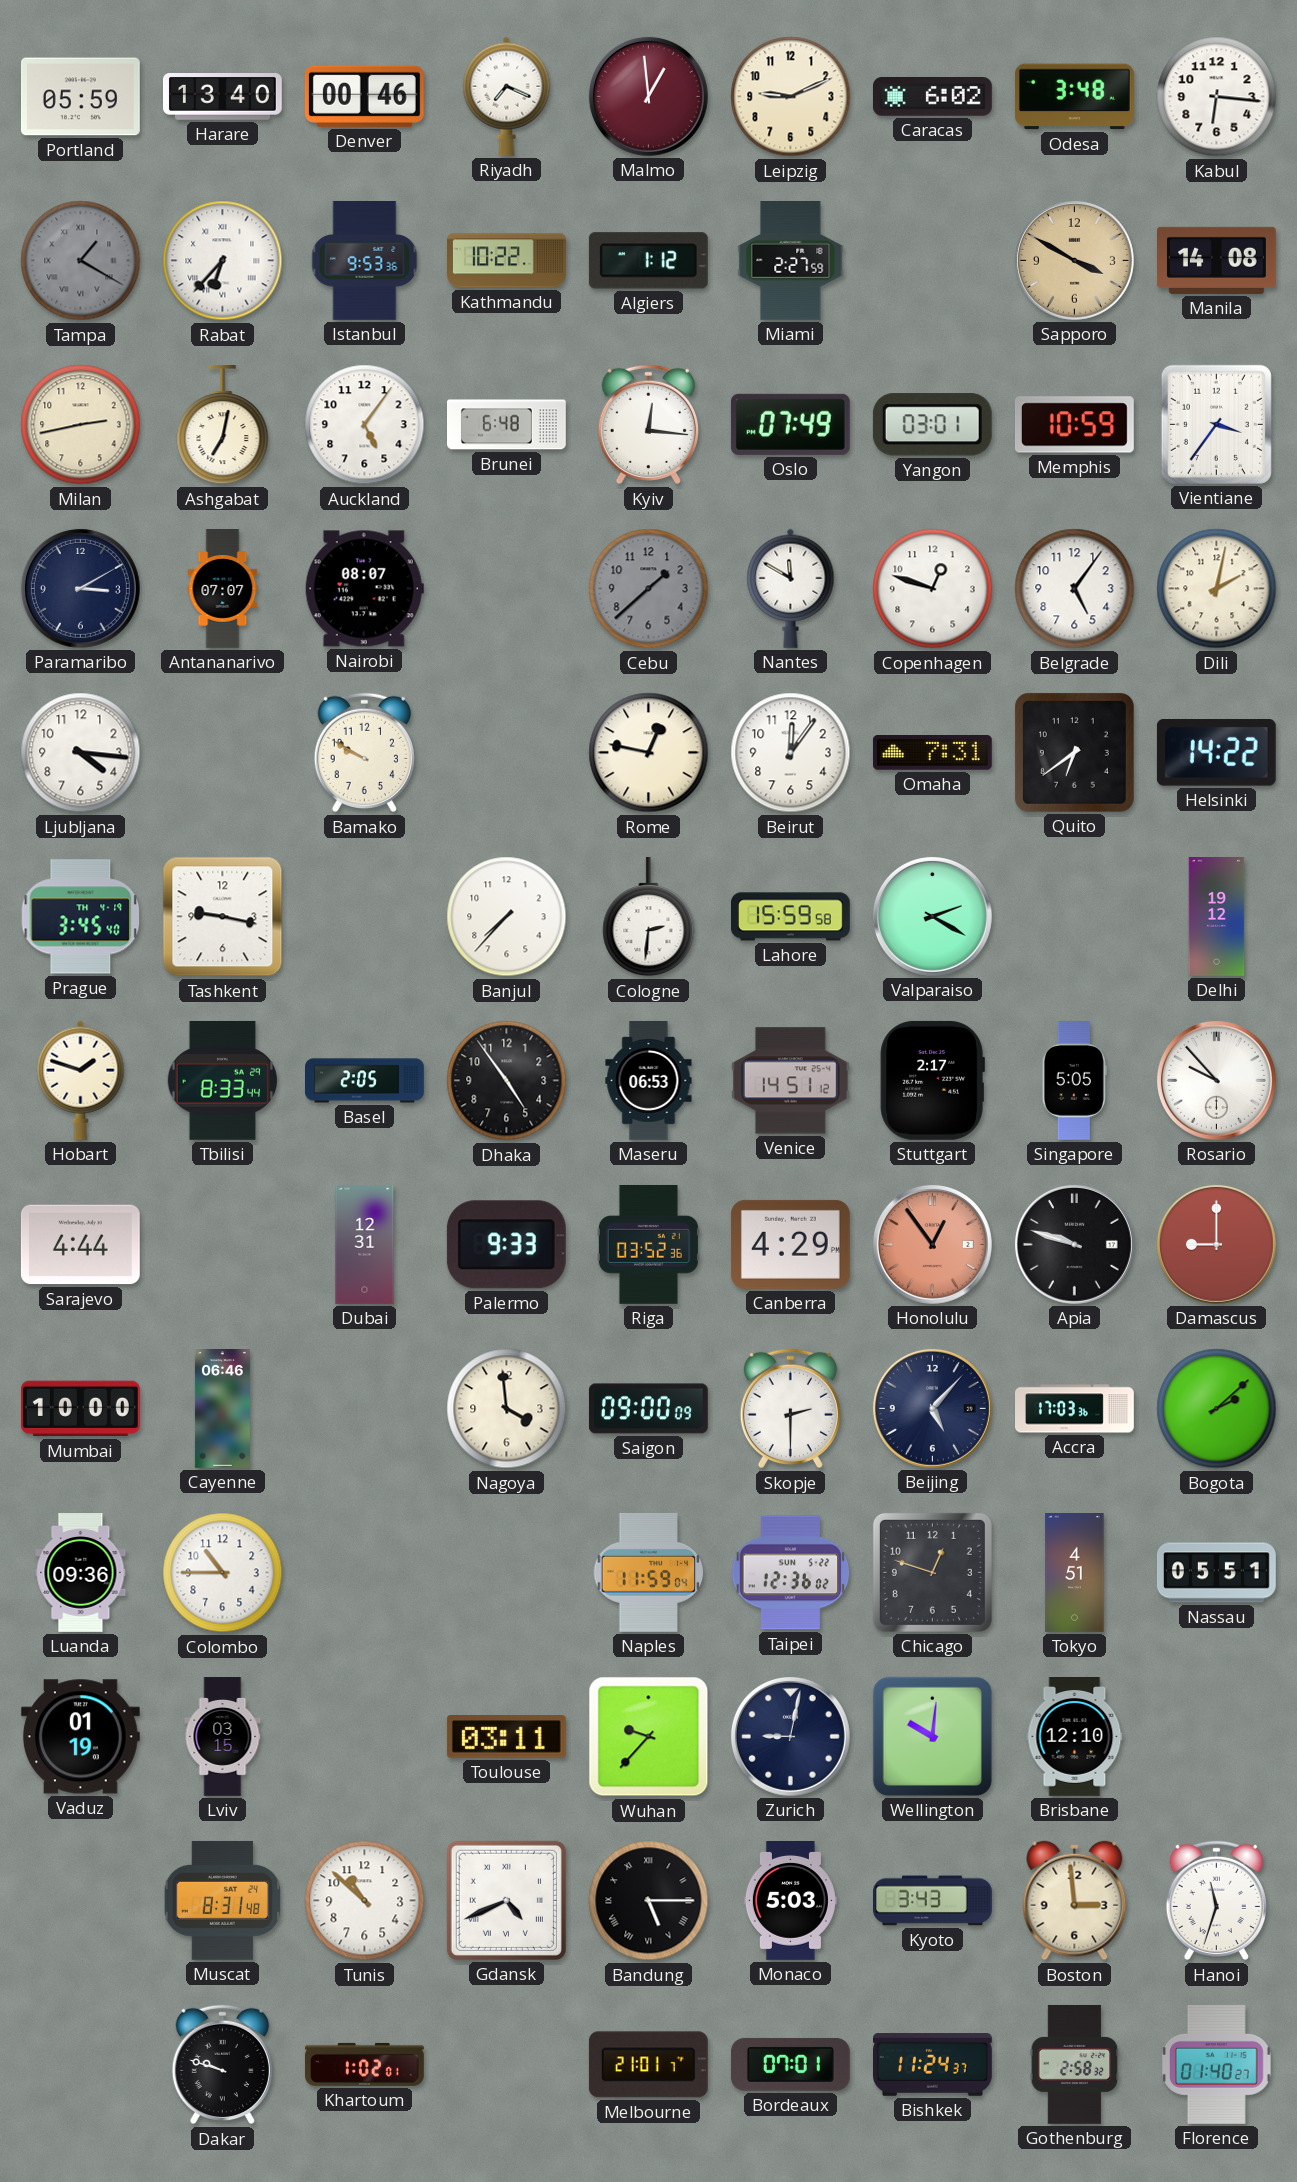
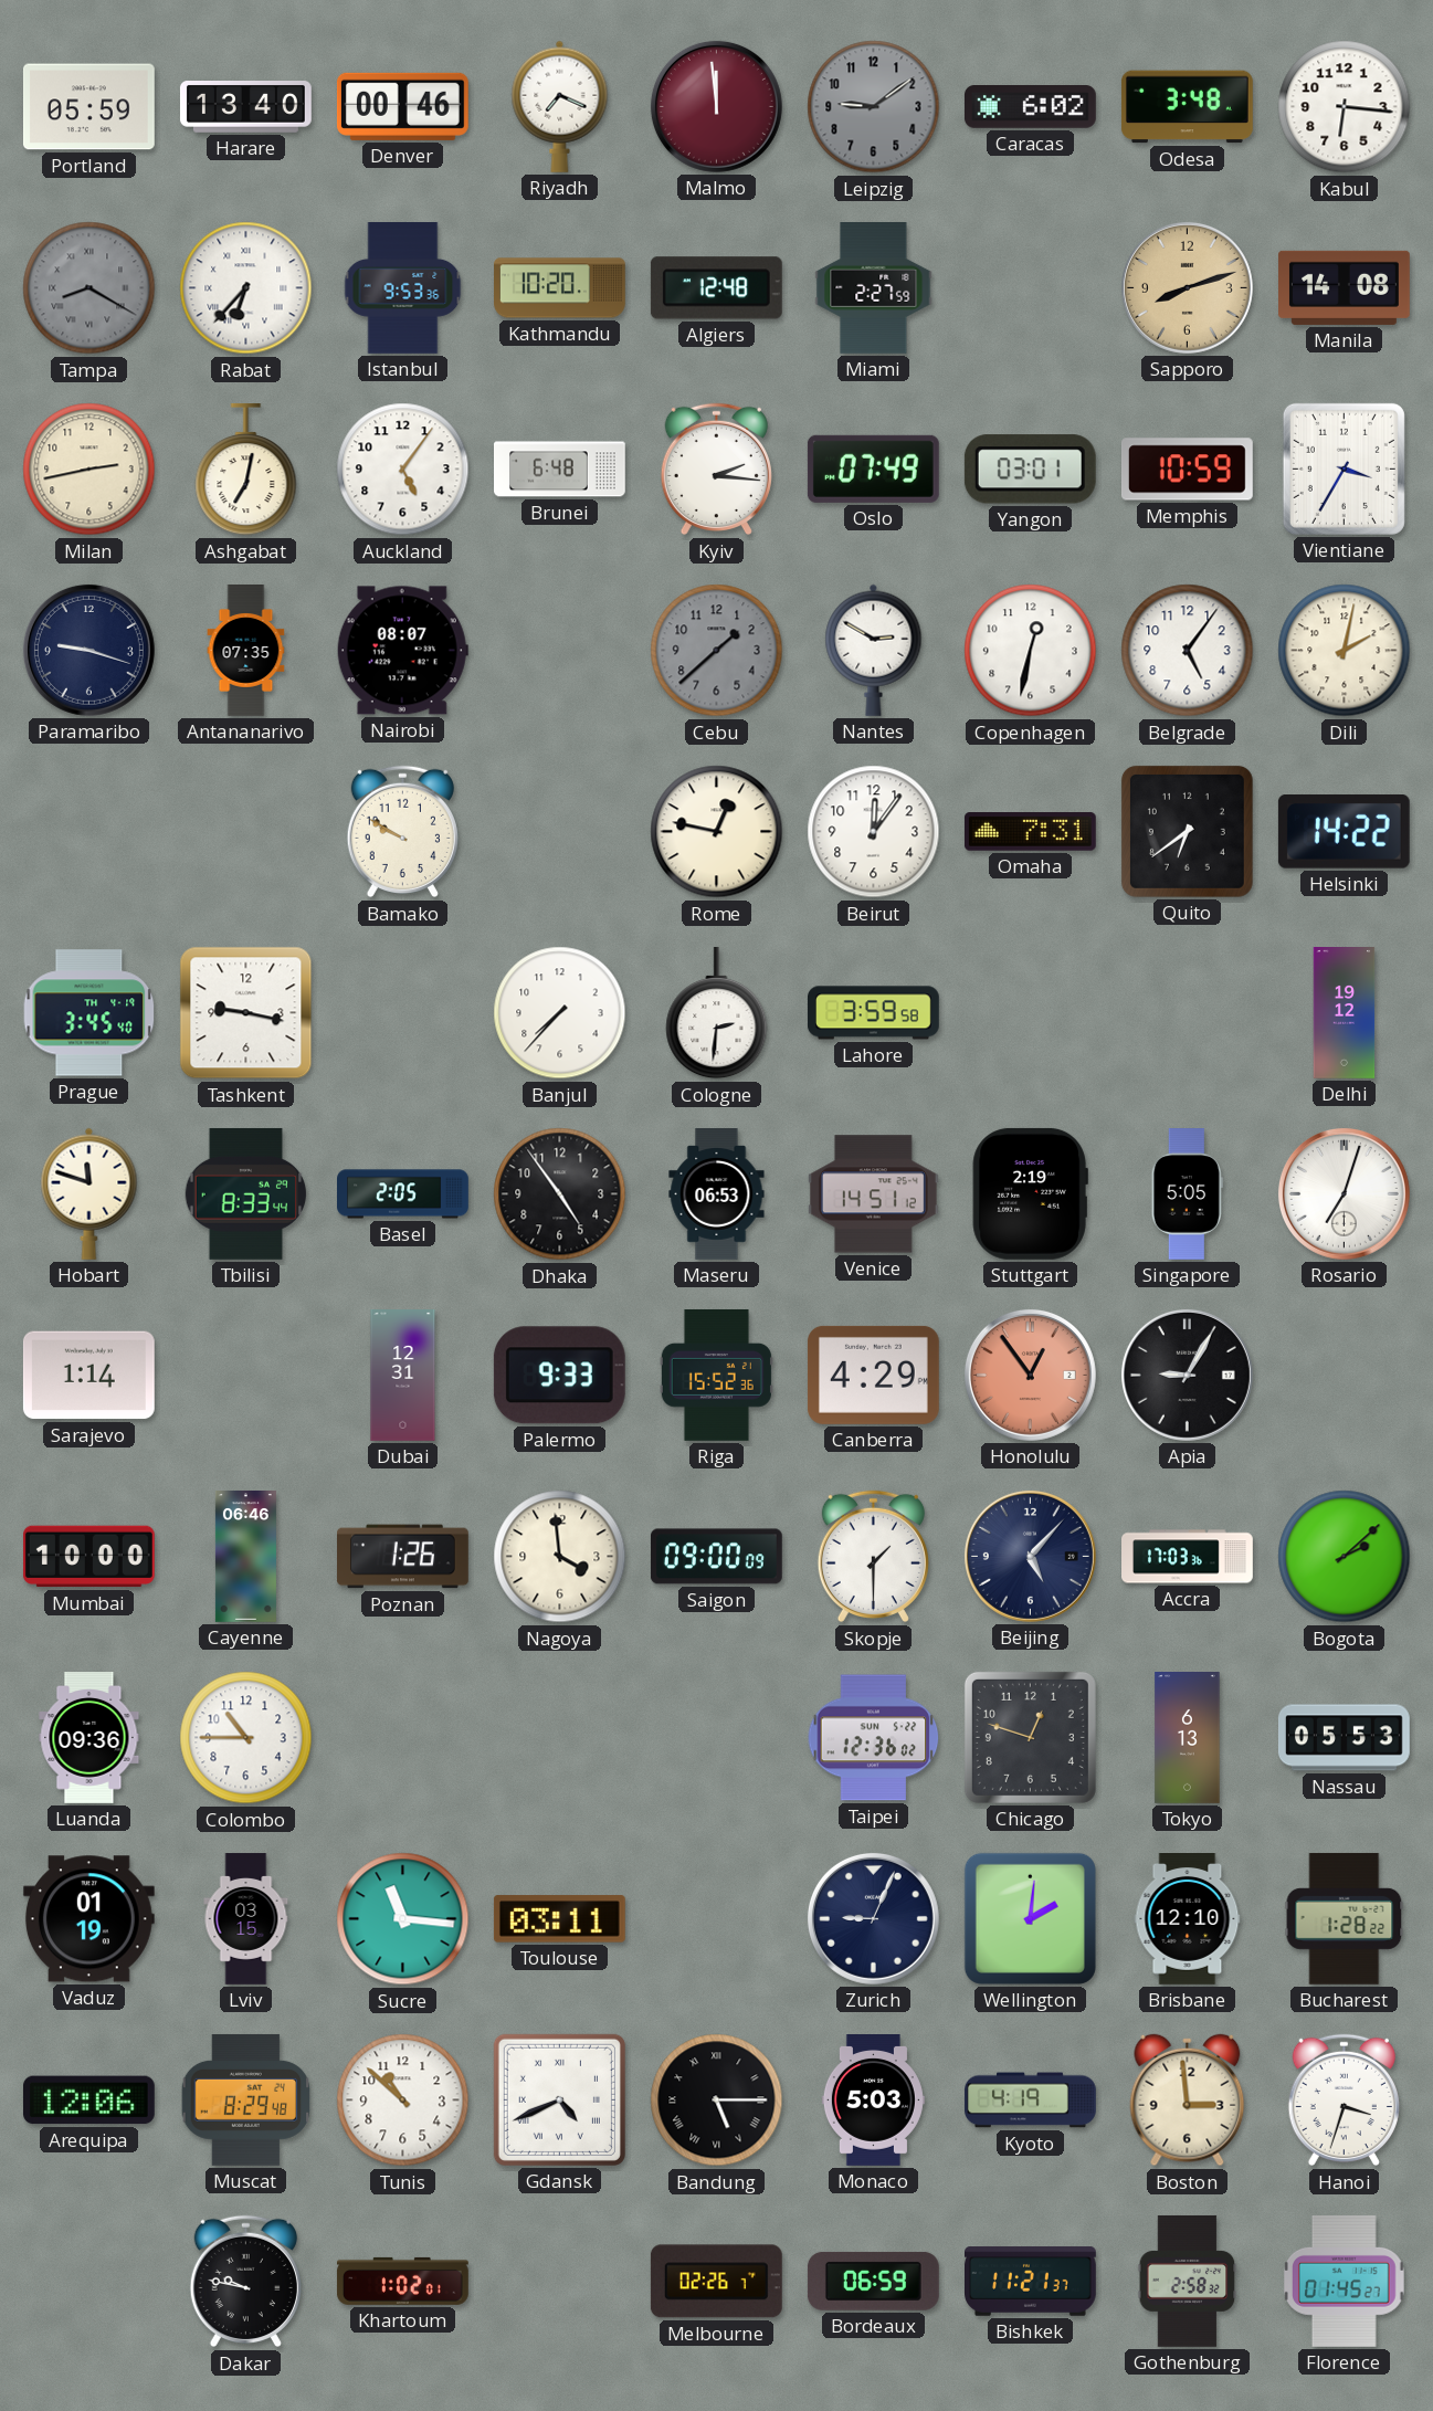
Malmo: 12:59 -> 11:59 (716, 106)
Leipzig: 9:11 -> 9:09 (874, 107)
Leipzig dial: cream -> grey (874, 107)
Tampa: 1:20 -> 8:20 (89, 288)
Kathmandu: 10:22 -> 10:20 (560, 288)
Algiers: 1:12 -> 12:48 (716, 288)
Sapporo: 3:50 -> 8:12 (1187, 287)
Kyiv: 12:16 -> 2:16 (716, 470)
Vientiane: 3:36 -> 3:35 (1344, 468)
Paramaribo: 3:10 -> 9:18 (88, 650)
Antananarivo: 07:07 -> 07:35 (246, 651)
Nantes: 11:50 -> 2:50 (874, 650)
Copenhagen: 12:48 -> 12:32 (1031, 651)
Ljubljana: 4:16 -> none (81, 753)
Lahore: 15:59 -> 3:59 (874, 1013)
Valparaiso: 2:20 -> none (932, 916)
Hobart: 1:48 -> 11:48 (89, 1193)
Stuttgart: 2:17 -> 2:19 (1030, 1193)
Rosario: 9:53 -> 7:03 (1344, 1193)
Sarajevo: 4:44 -> 1:14 (88, 1376)
Riga: 03:52 -> 15:52 (716, 1375)
Apia: 9:48 -> 9:05 (1187, 1375)
Damascus: 9:00 -> none (1216, 1244)
Poznan: none -> 1:26 (403, 1557)
Skopje: 2:30 -> 1:30 (873, 1557)
Naples: 11:59 -> none (649, 1572)
Tokyo: 4:51 -> 6:13 (1188, 1738)
Nassau: 05:51 -> 05:53 (1344, 1738)
Sucre: none -> 11:16 (403, 1919)
Wuhan: 9:37 -> none (649, 1737)
Zurich: 9:02 -> 9:04 (873, 1918)
Wellington: 10:01 -> 2:01 (1030, 1918)
Bucharest: none -> 1:28 (1345, 1918)
Arequipa: none -> 12:06 (88, 2101)
Muscat: 8:31 -> 8:29 (246, 2099)
Kyoto: 3:43 -> 4:19 (1031, 2101)
Hanoi: 11:33 -> 3:33 (1344, 2101)
Dakar: 9:48 -> 9:47 (245, 2282)
Melbourne: 21:01 -> 02:26 (716, 2282)
Bordeaux: 07:01 -> 06:59 (873, 2281)
Bishkek: 11:24 -> 11:21 (1031, 2282)
Florence: 01:40 -> 01:45 (1344, 2281)
